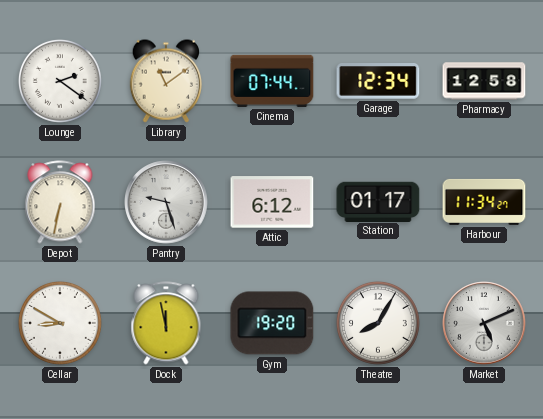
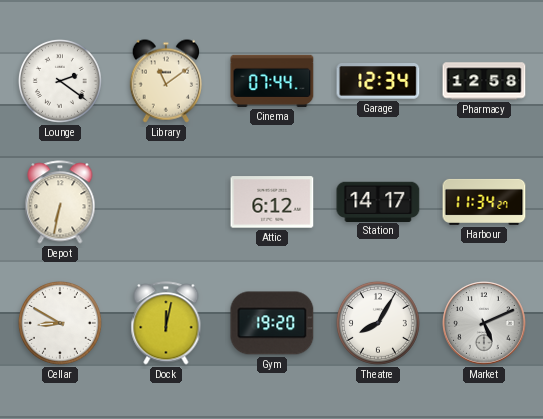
Pantry: 9:27 -> none (166, 202)
Station: 01:17 -> 14:17 (378, 201)
Dock: 11:58 -> 12:02 (166, 323)
